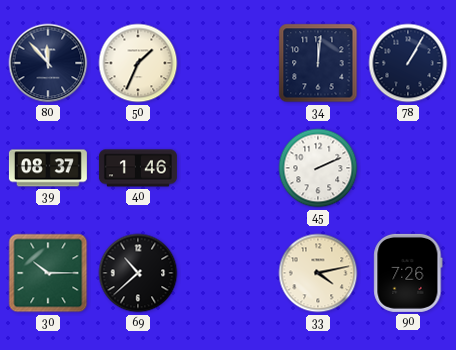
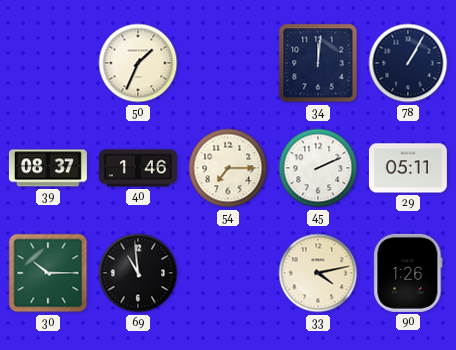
80: 11:53 -> none (48, 63)
54: none -> 7:15 (228, 168)
29: none -> 05:11 (408, 168)
69: 10:38 -> 10:59 (138, 273)
90: 7:26 -> 1:26 (408, 273)
